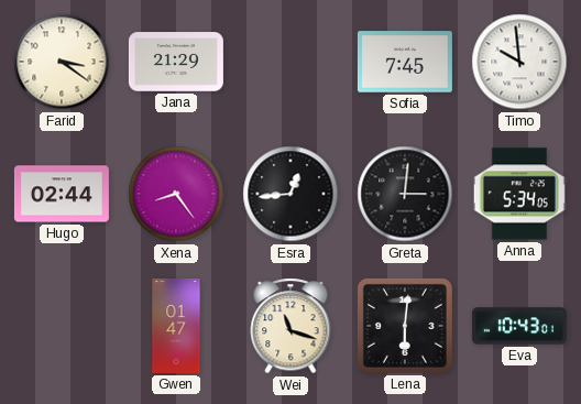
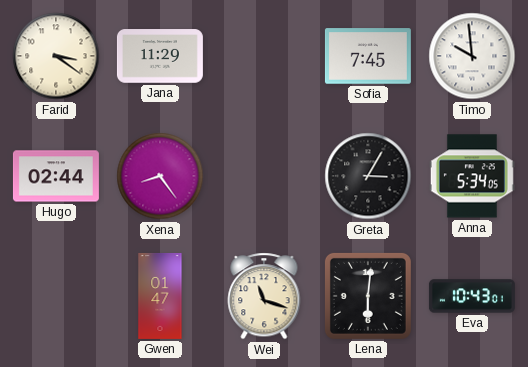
Jana: 21:29 -> 11:29 (160, 56)
Esra: 12:44 -> none (290, 194)
Greta: 3:01 -> 3:05 (368, 176)
